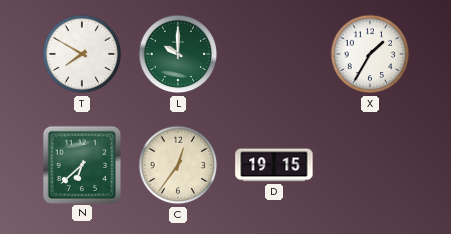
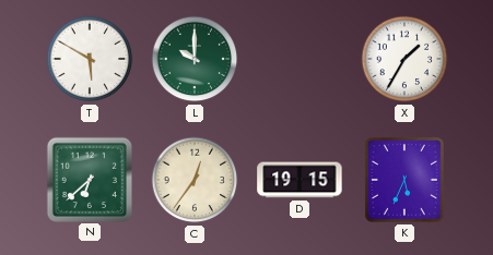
T: 7:50 -> 5:50 (90, 59)
K: none -> 5:34 (404, 180)
